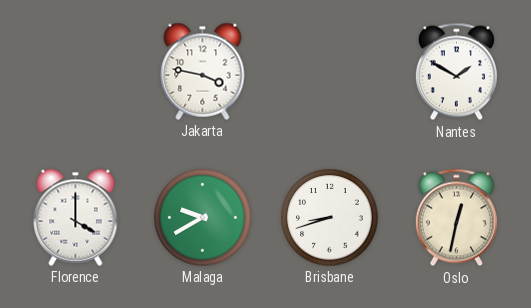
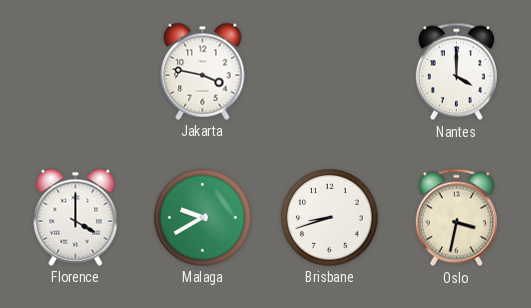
Nantes: 1:50 -> 4:00 (456, 72)
Oslo: 12:32 -> 3:32 (456, 218)
